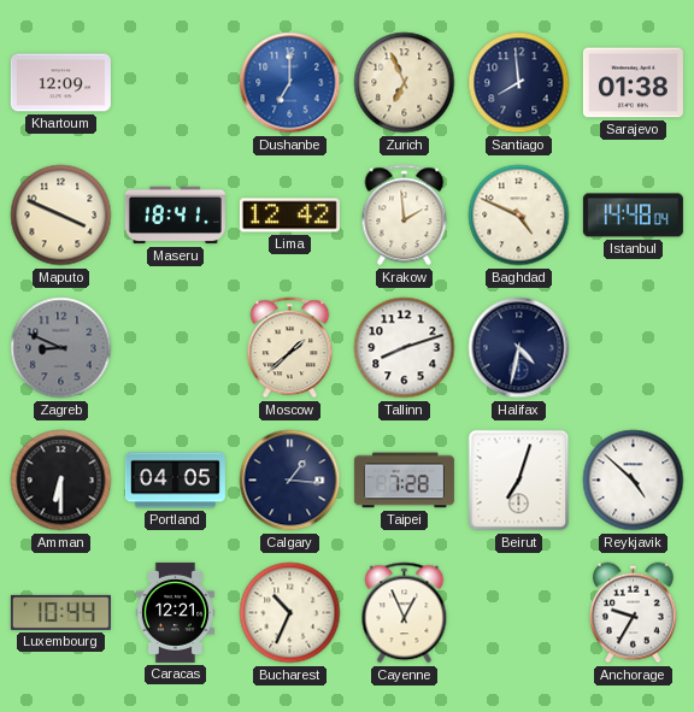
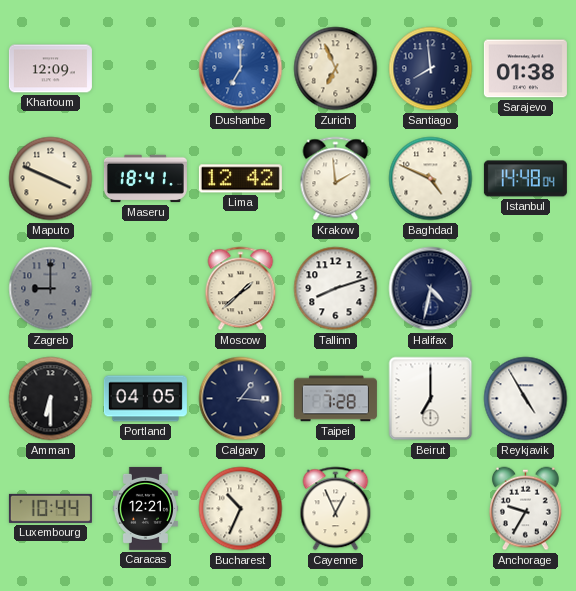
Zagreb: 8:49 -> 9:00 (51, 289)
Beirut: 7:03 -> 7:00 (431, 399)
Reykjavik: 4:52 -> 4:55 (526, 399)
